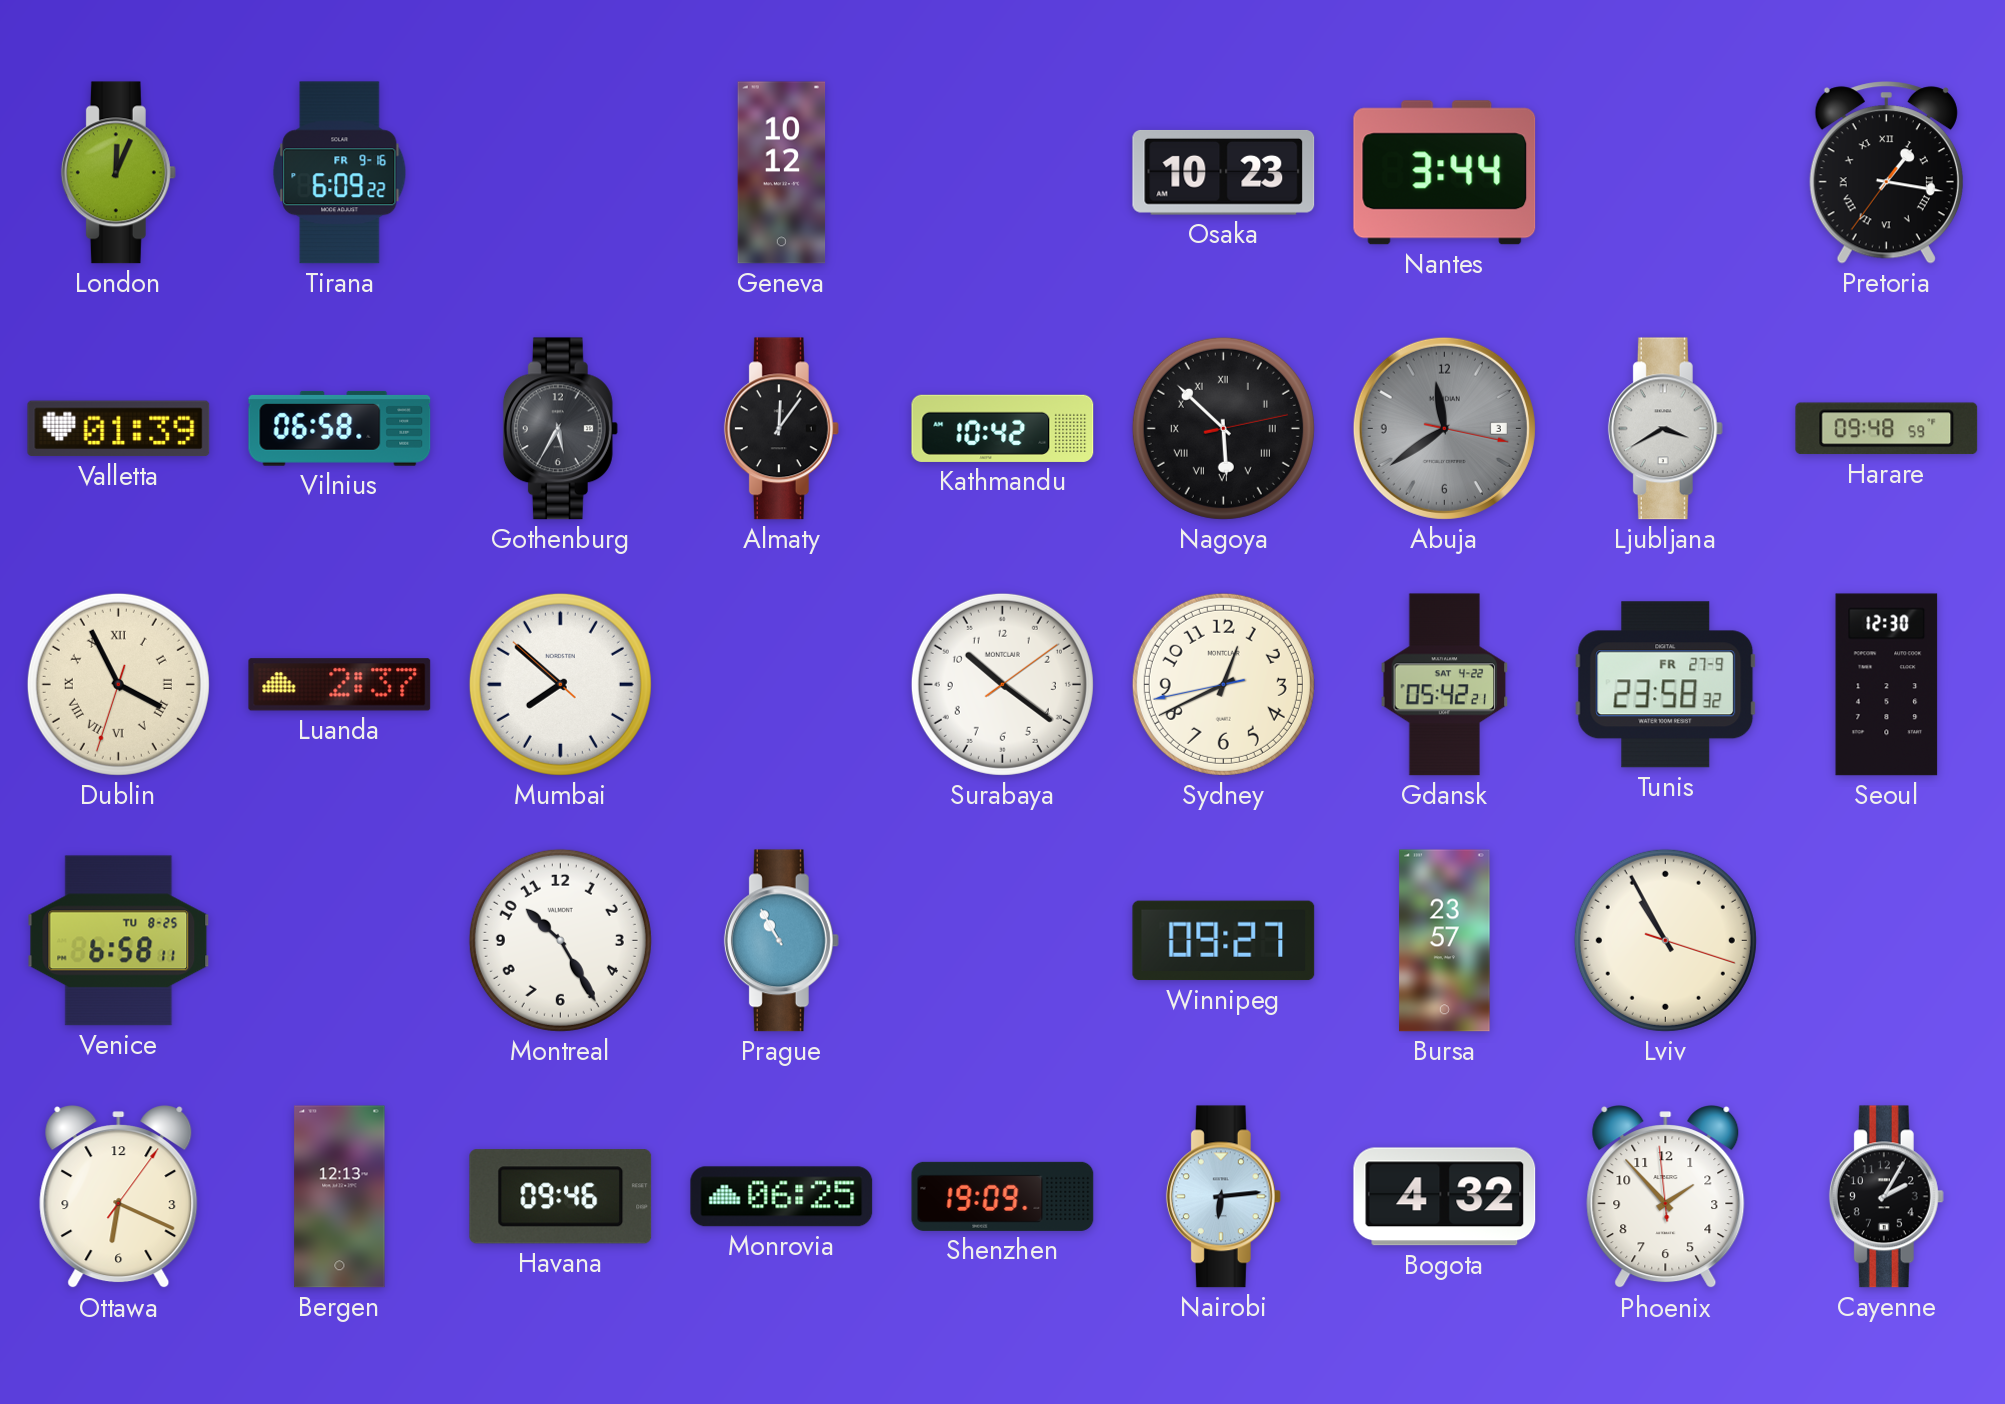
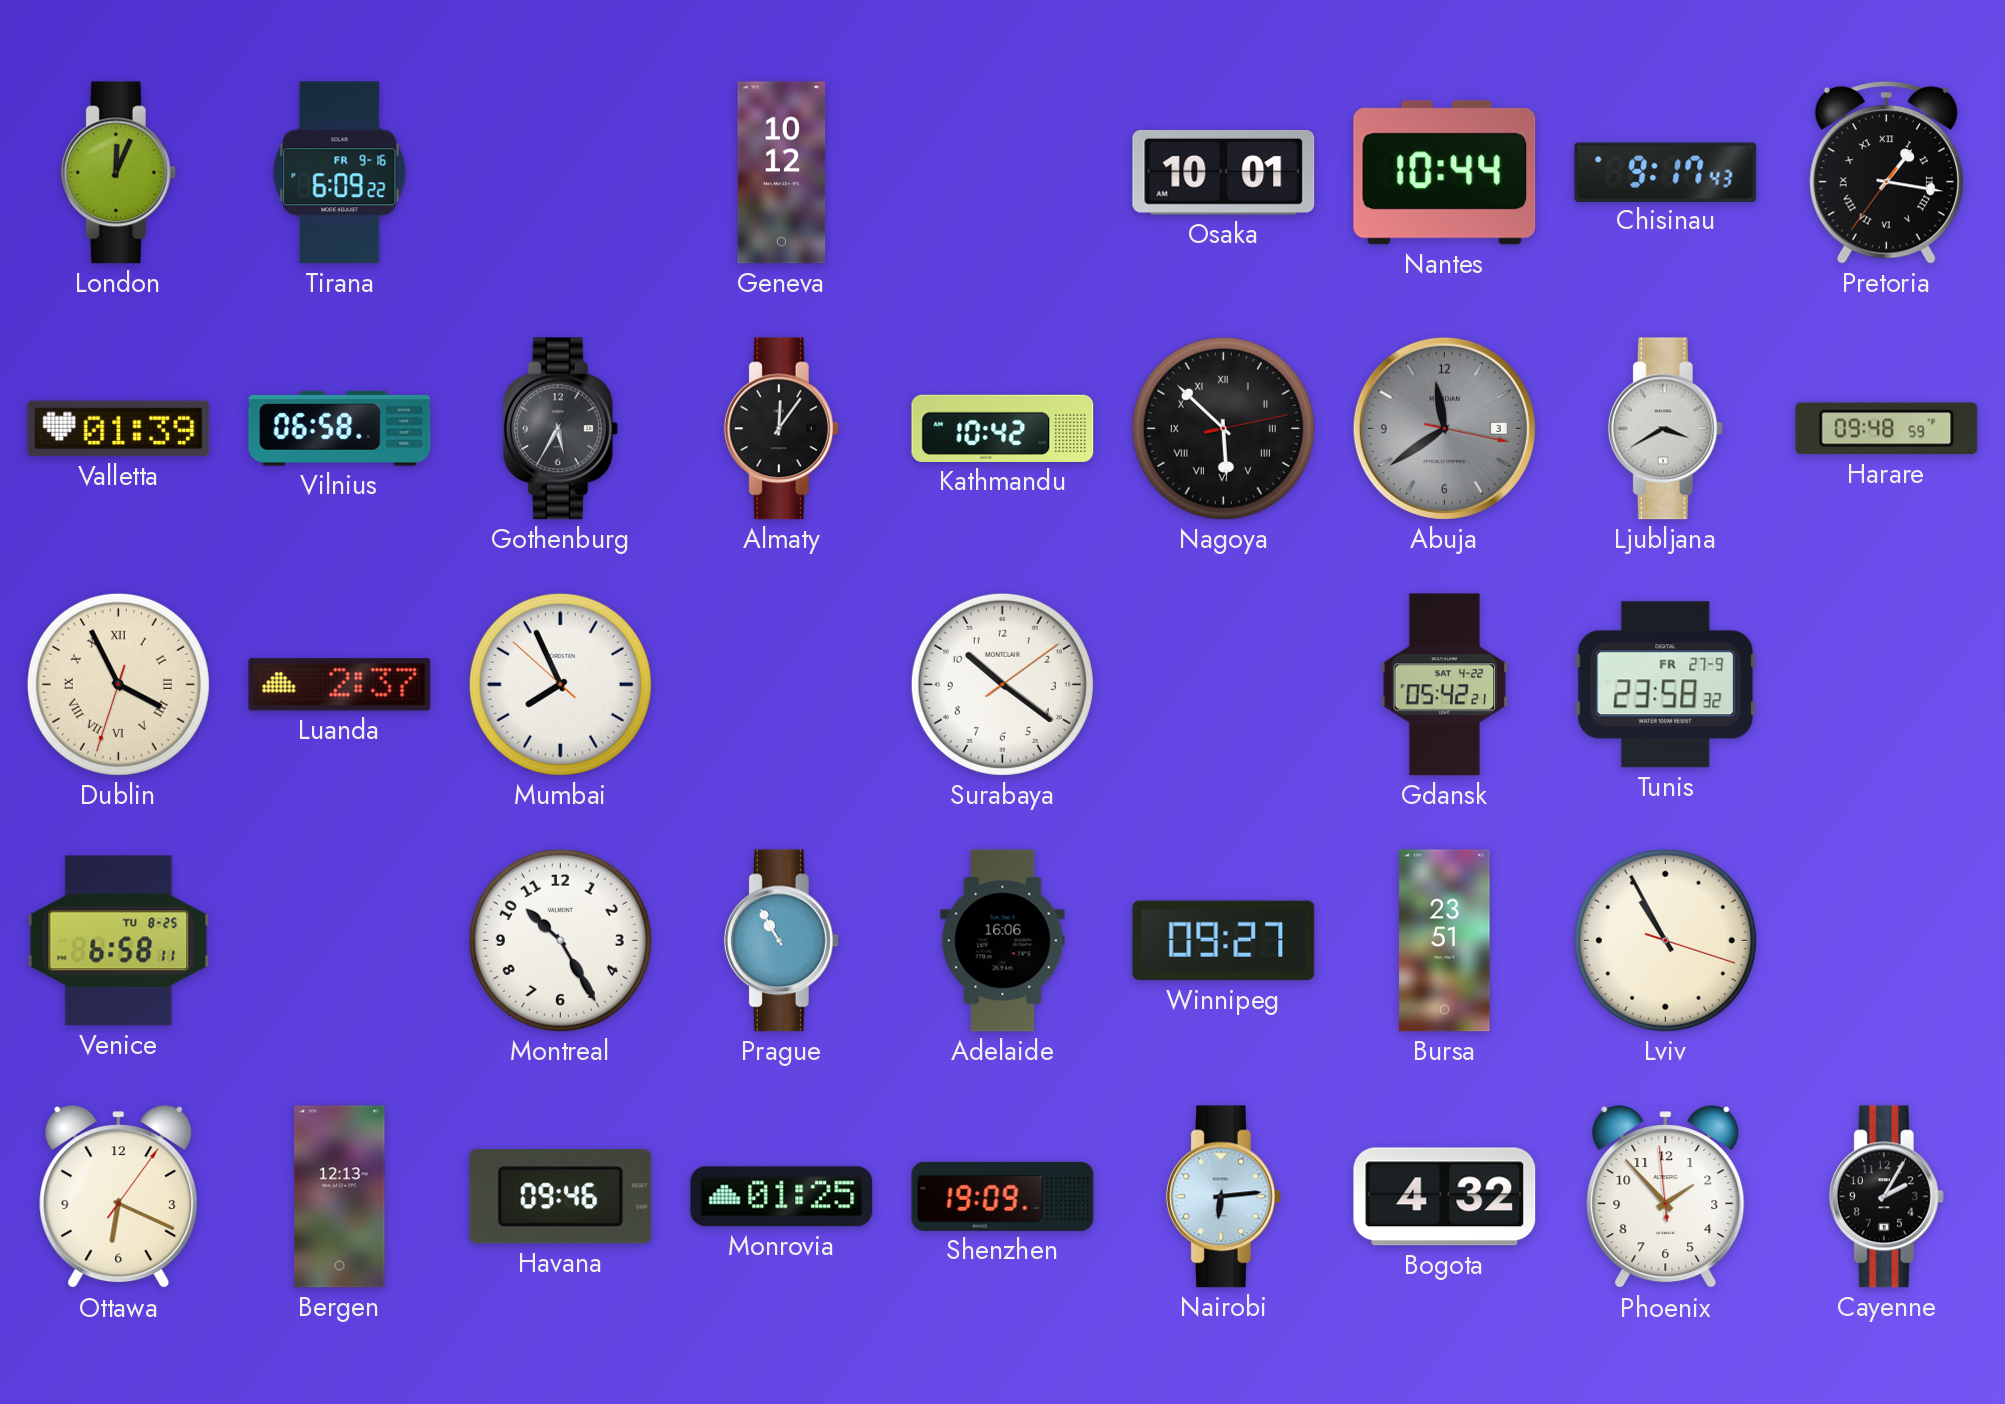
Osaka: 10:23 -> 10:01 (1224, 172)
Nantes: 3:44 -> 10:44 (1445, 173)
Chisinau: none -> 9:17 (1666, 172)
Mumbai: 7:51 -> 7:55 (560, 684)
Sydney: 12:40 -> none (1223, 684)
Seoul: 12:30 -> none (1887, 685)
Adelaide: none -> 16:06 (1003, 941)
Bursa: 23:57 -> 23:51 (1445, 941)
Monrovia: 06:25 -> 01:25 (782, 1197)
